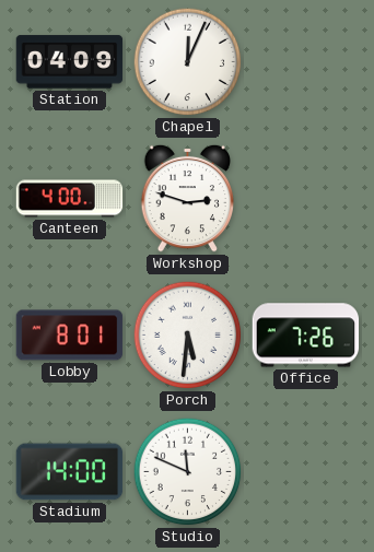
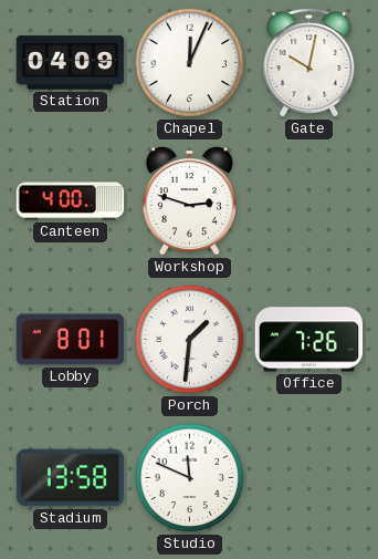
Gate: none -> 10:02 (309, 63)
Porch: 5:31 -> 1:31 (190, 340)
Stadium: 14:00 -> 13:58 (71, 478)
